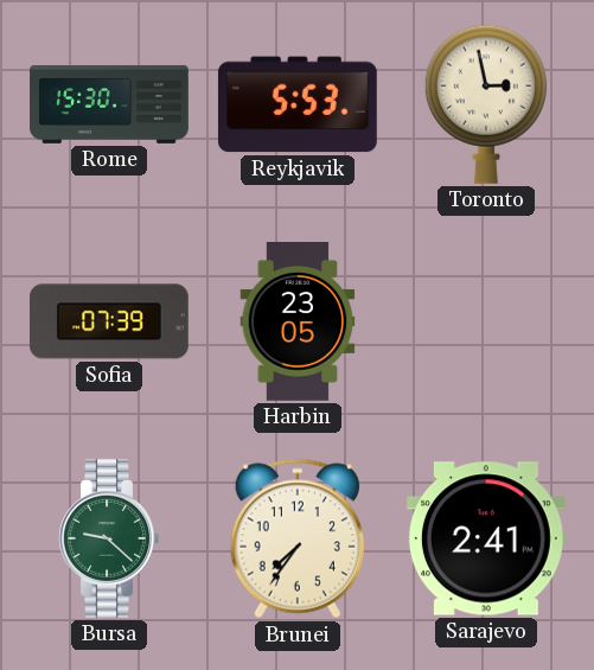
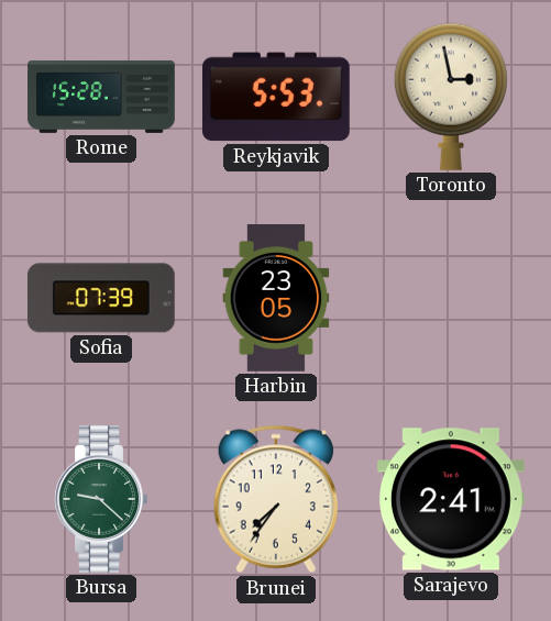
Rome: 15:30 -> 15:28 (101, 97)
